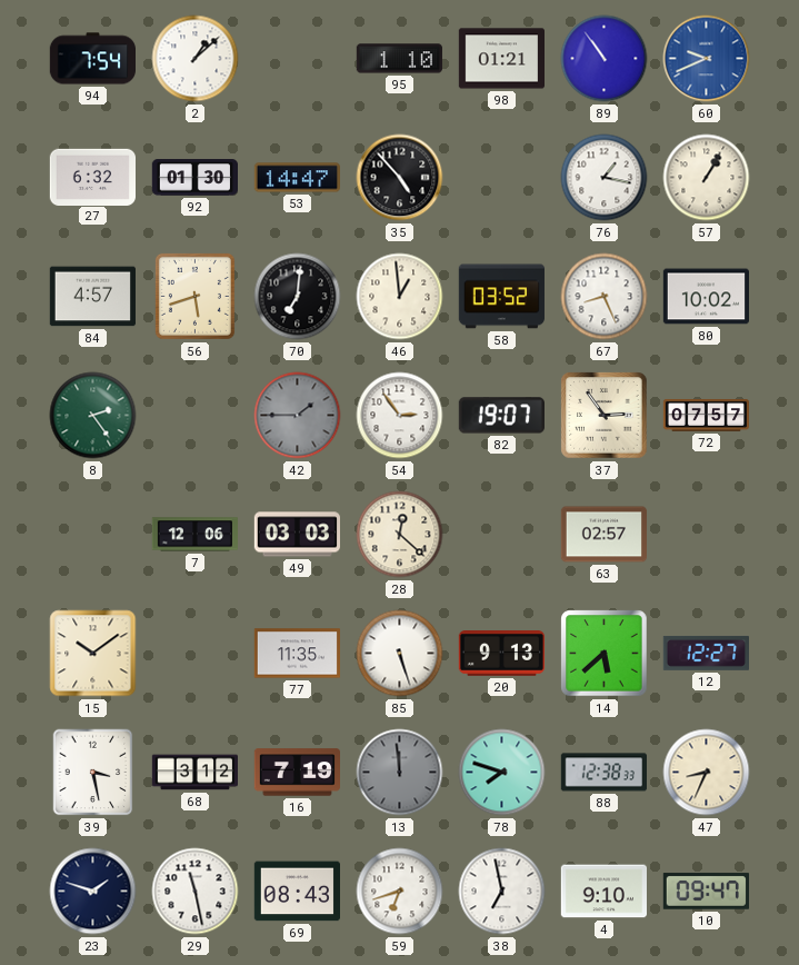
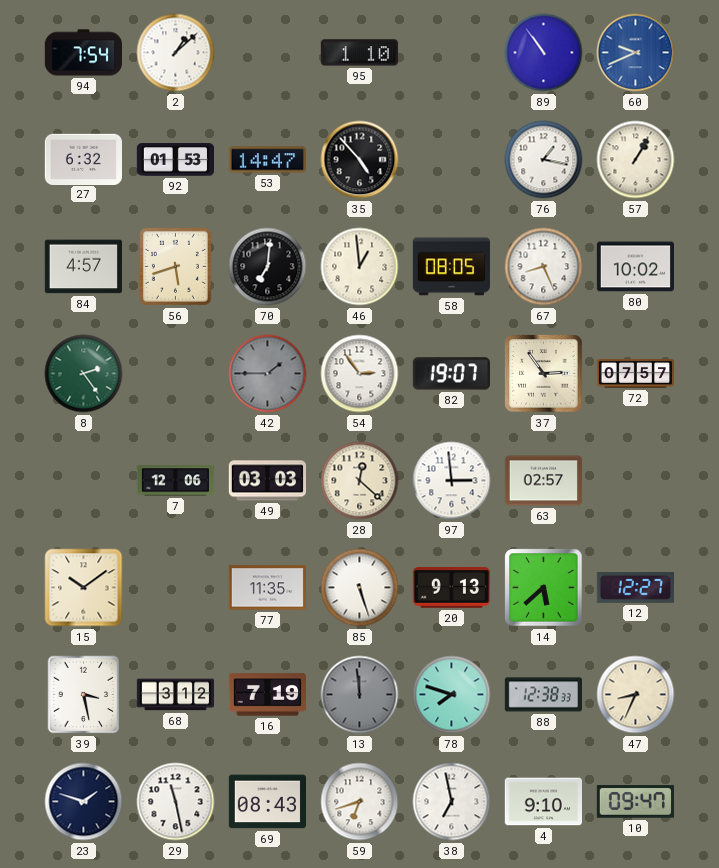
98: 01:21 -> none (501, 59)
92: 01:30 -> 01:53 (175, 160)
58: 03:52 -> 08:05 (451, 267)
97: none -> 2:59 (452, 481)
